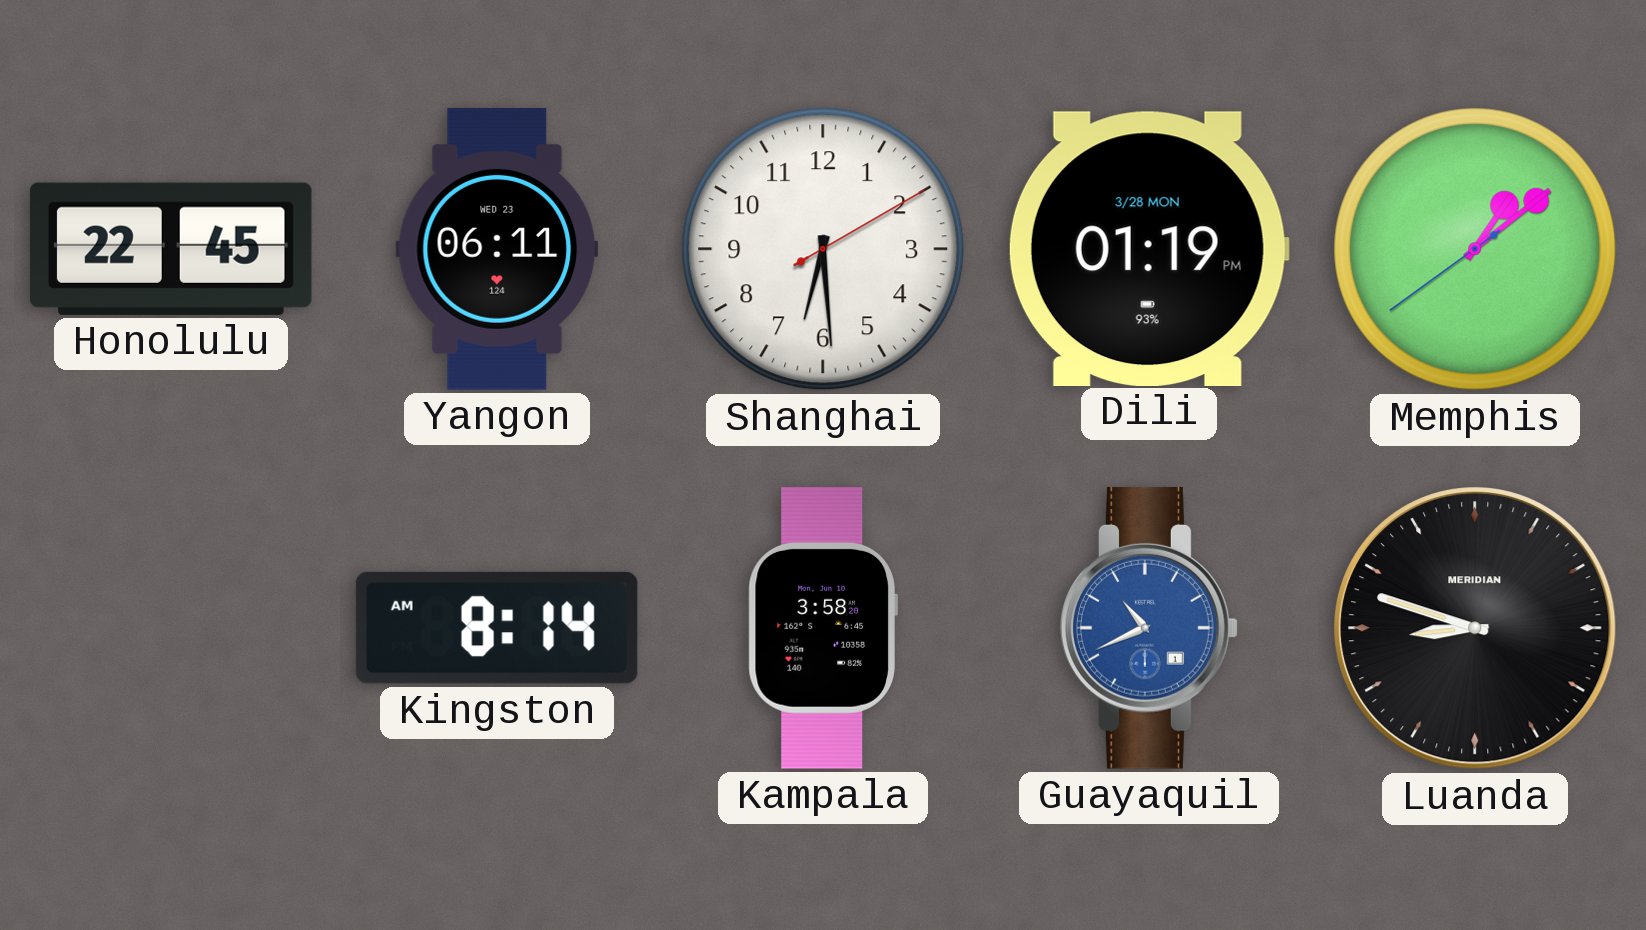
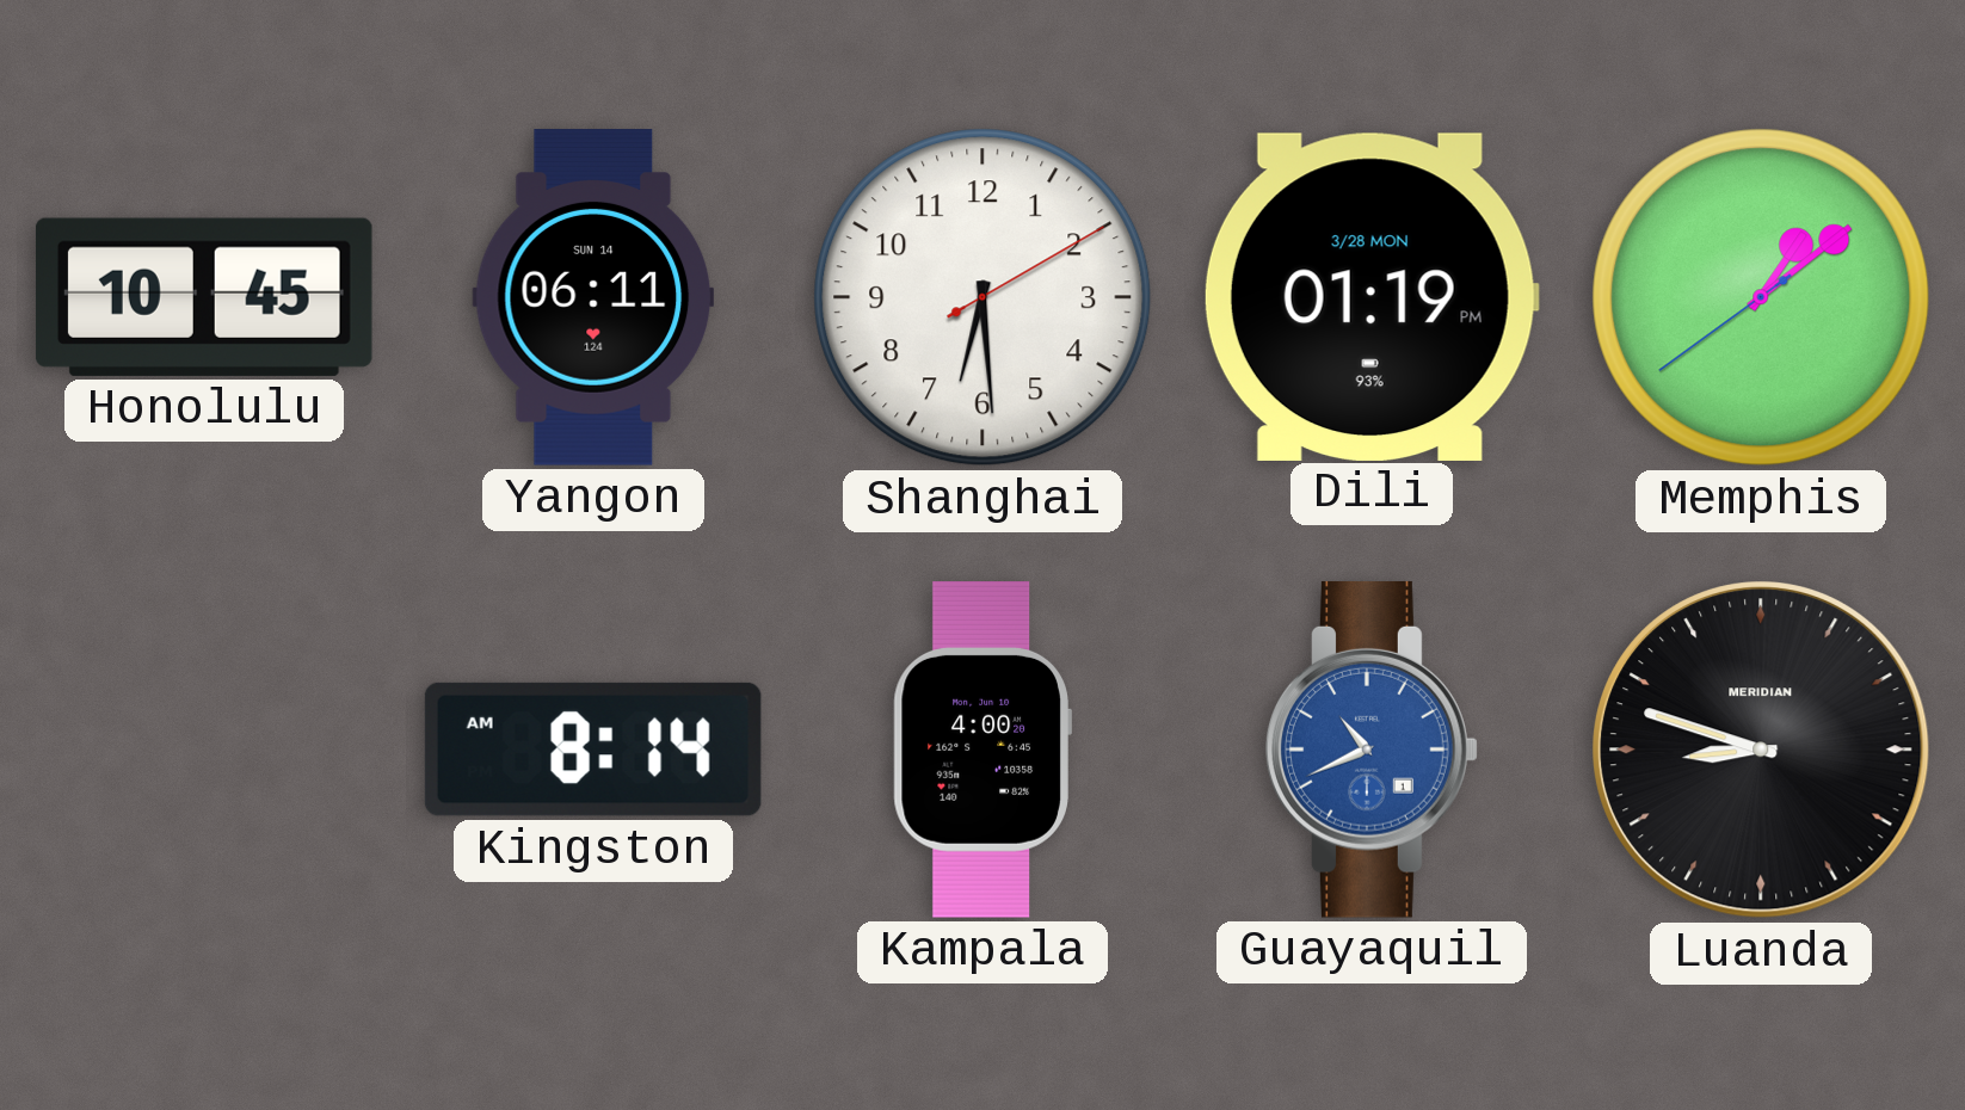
Honolulu: 22:45 -> 10:45 (204, 297)
Yangon date: WED 23 -> SUN 14 (593, 297)
Kampala: 3:58 -> 4:00 (982, 751)
